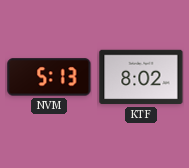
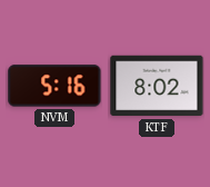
NVM: 5:13 -> 5:16 (54, 86)
